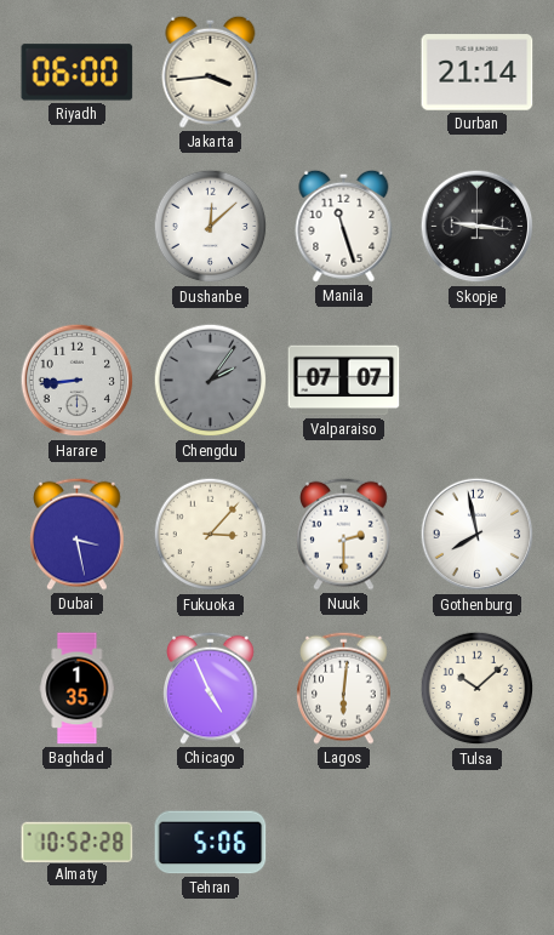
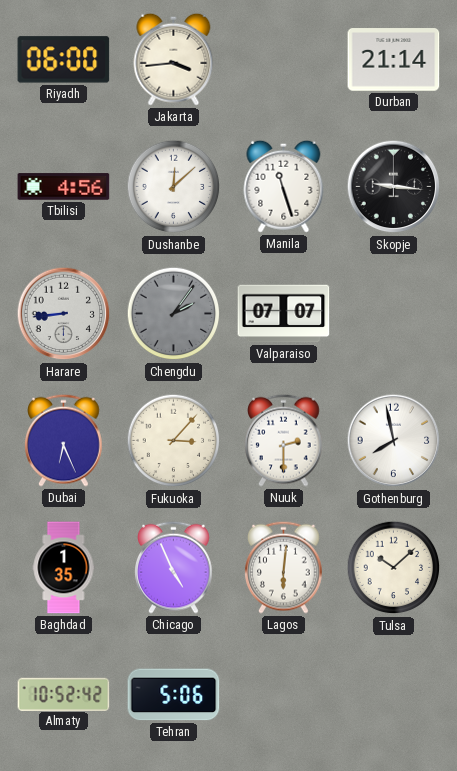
Tbilisi: none -> 4:56 (64, 187)
Dubai: 3:28 -> 6:26 (64, 440)
Almaty: 10:52:28 -> 10:52:42 (64, 694)
